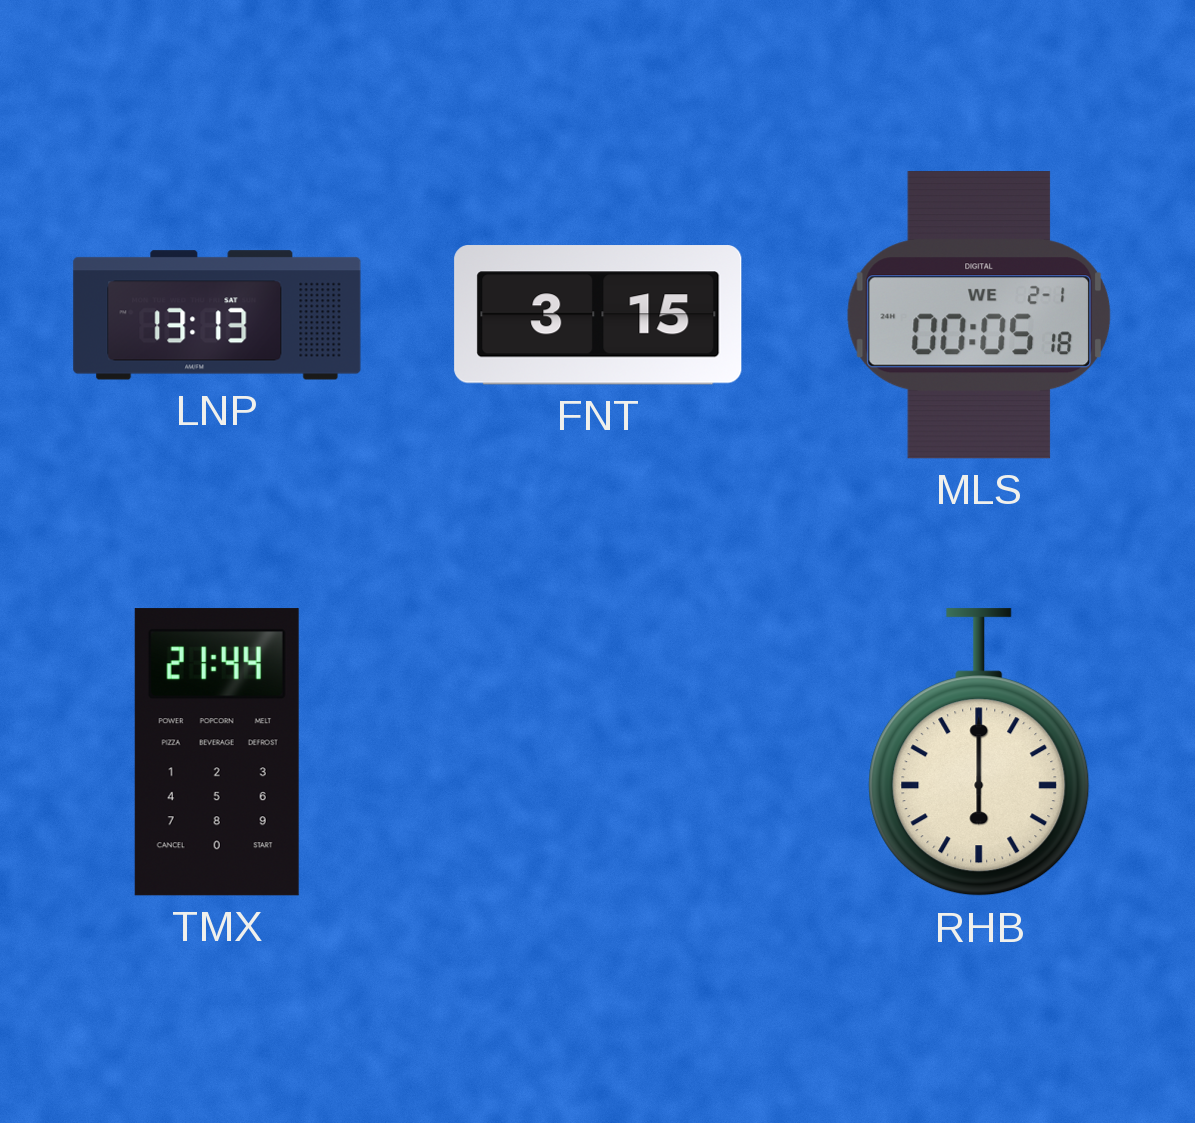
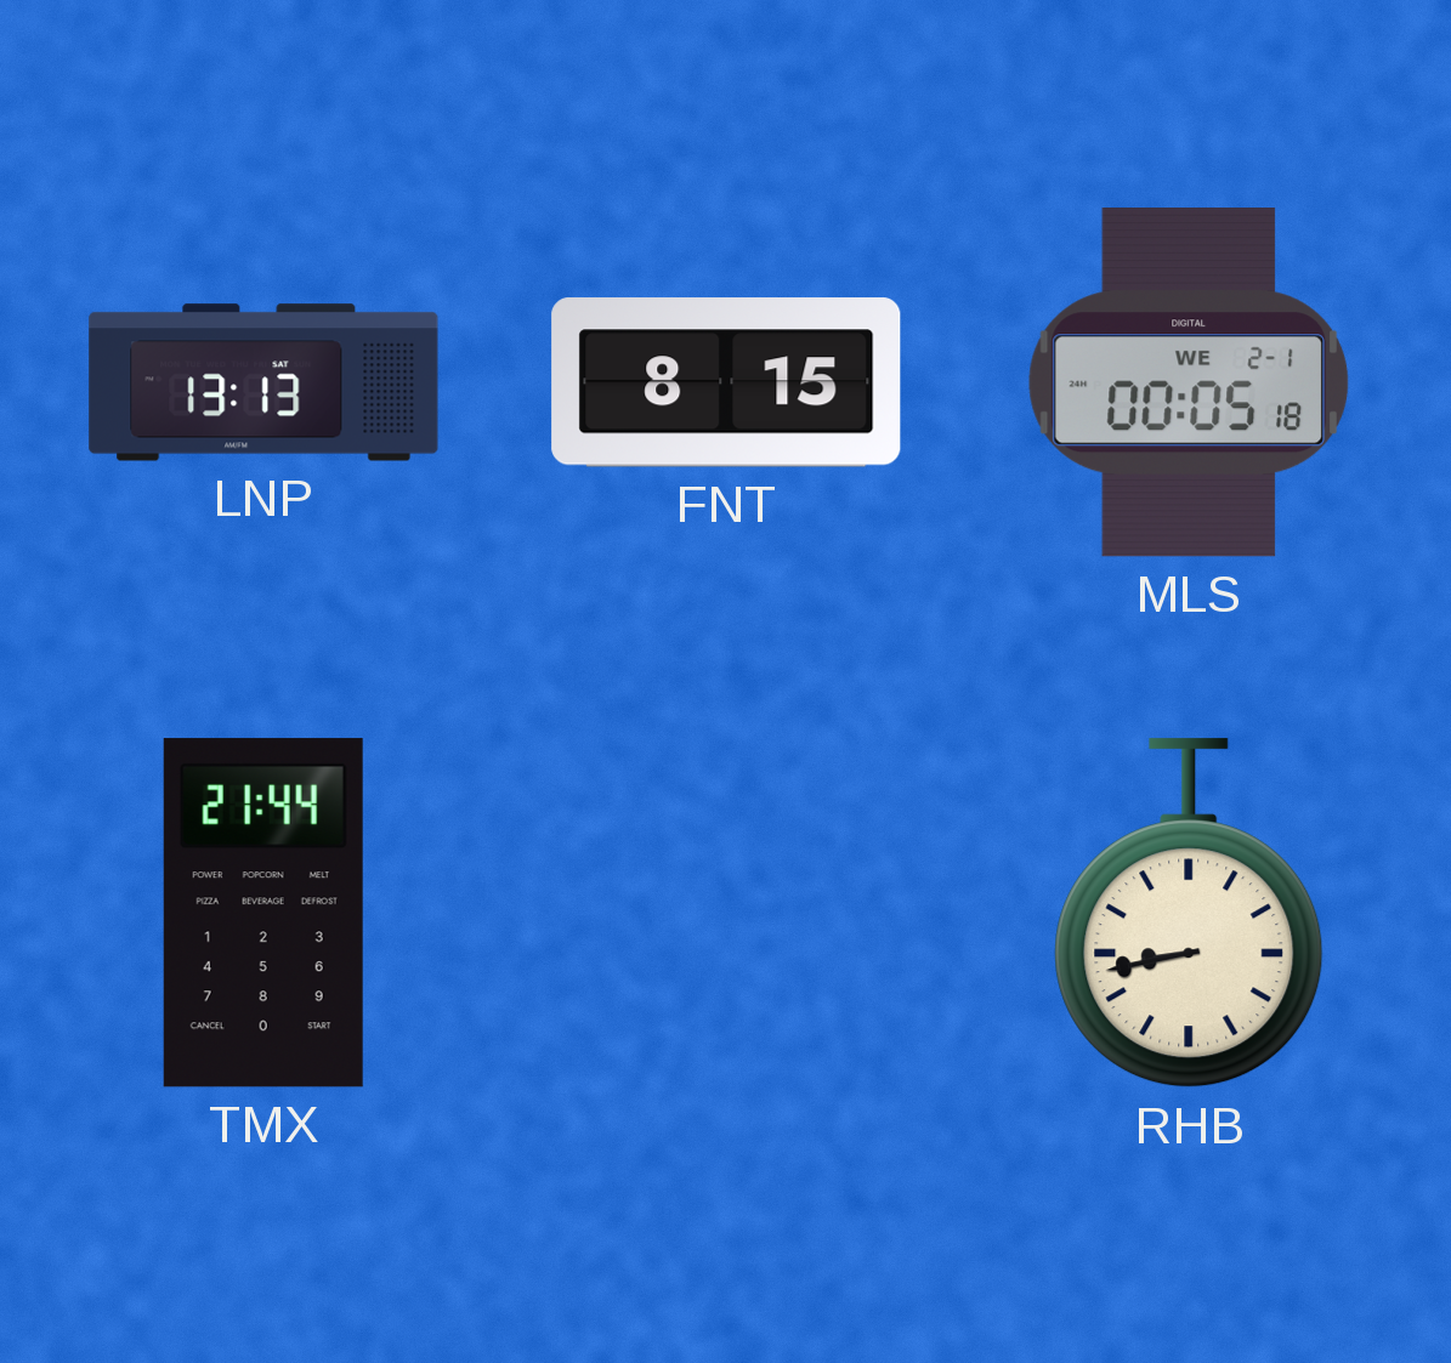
FNT: 3:15 -> 8:15 (726, 382)
RHB: 6:00 -> 8:43 (1189, 914)
